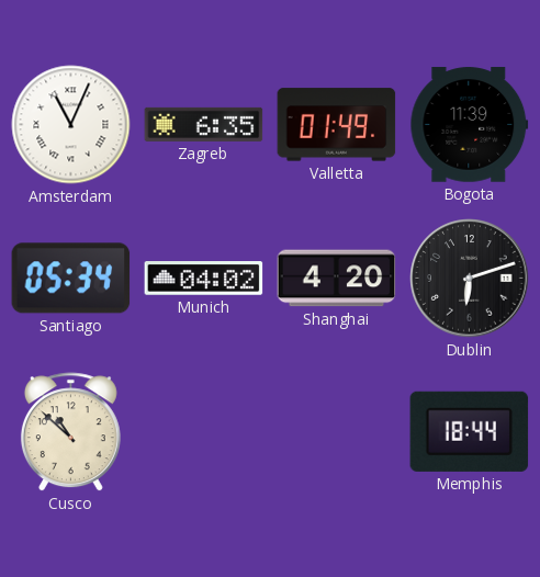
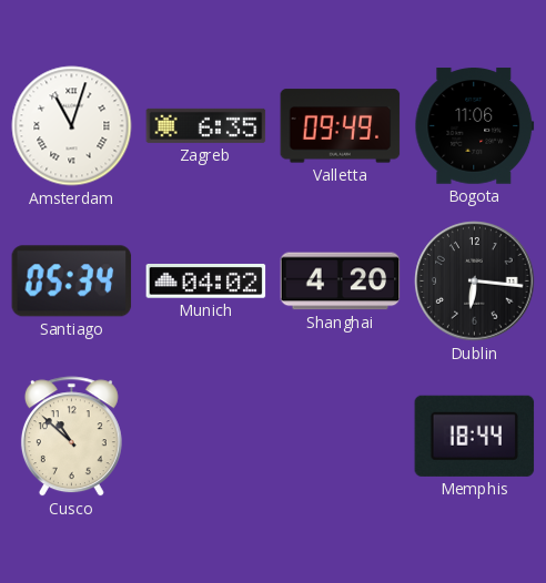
Amsterdam: 11:04 -> 11:03 (72, 126)
Valletta: 01:49 -> 09:49 (341, 126)
Bogota: 11:39 -> 11:06 (475, 126)
Dublin: 6:12 -> 6:16 (475, 282)
